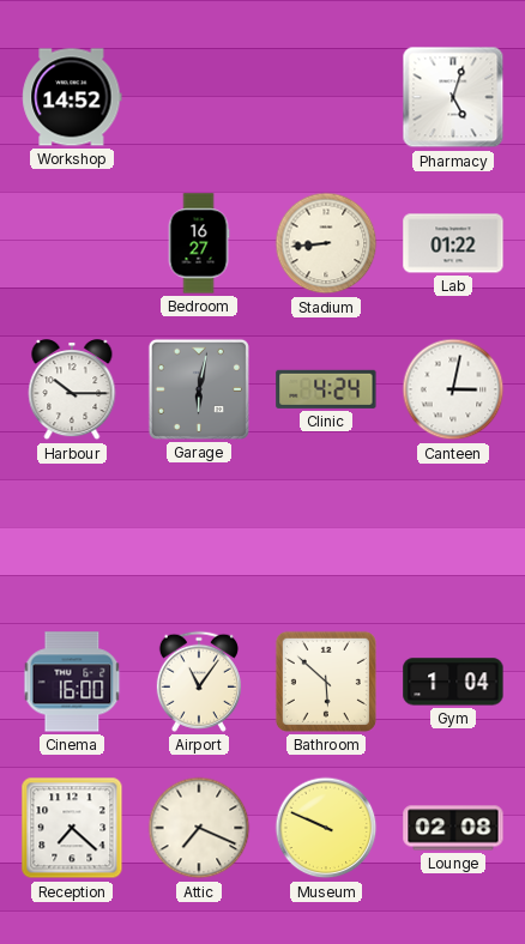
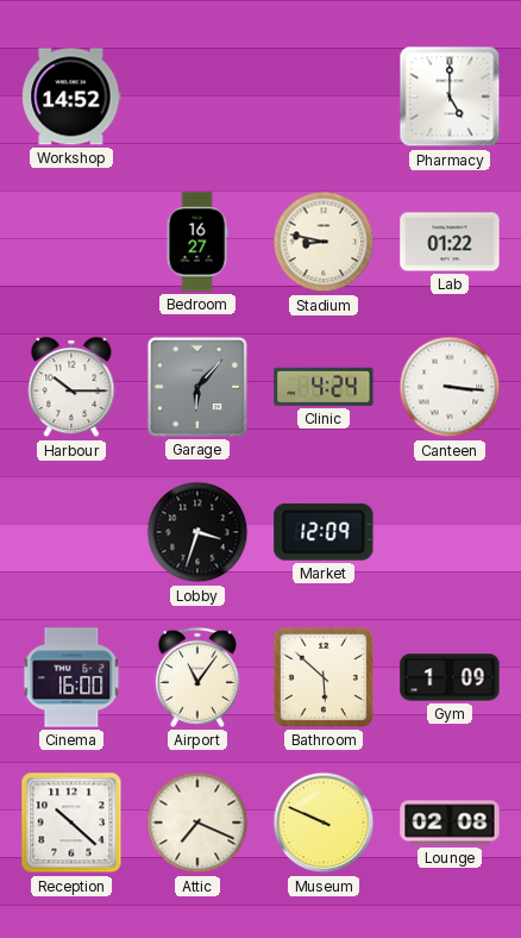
Pharmacy: 5:03 -> 5:00 (450, 96)
Stadium: 8:44 -> 8:47 (324, 242)
Garage: 6:02 -> 6:07 (197, 387)
Canteen: 3:02 -> 3:16 (450, 387)
Lobby: none -> 3:33 (197, 532)
Market: none -> 12:09 (324, 532)
Gym: 1:04 -> 1:09 (450, 677)
Reception: 7:22 -> 10:22 (71, 823)
